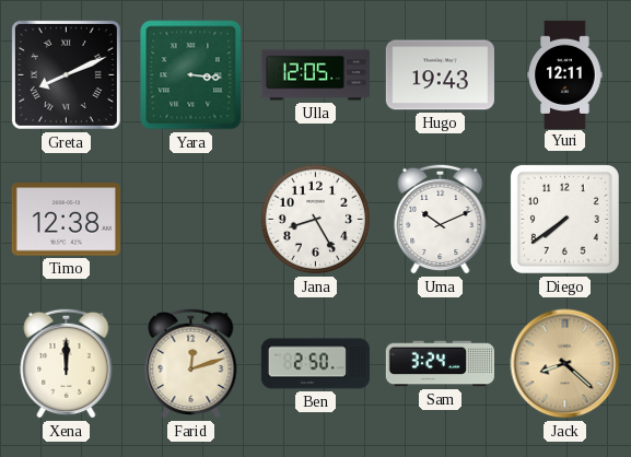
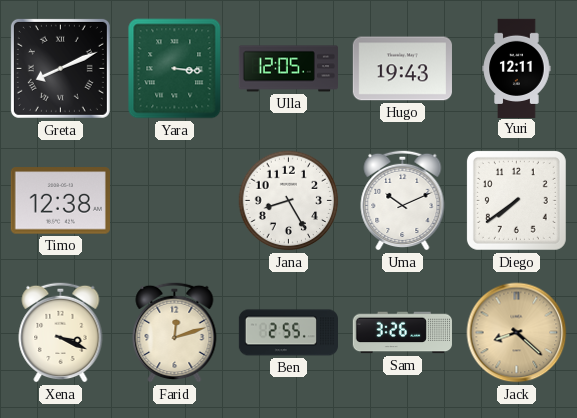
Xena: 12:00 -> 3:19 (61, 332)
Ben: 2:50 -> 2:55 (288, 333)
Sam: 3:24 -> 3:26 (402, 333)
